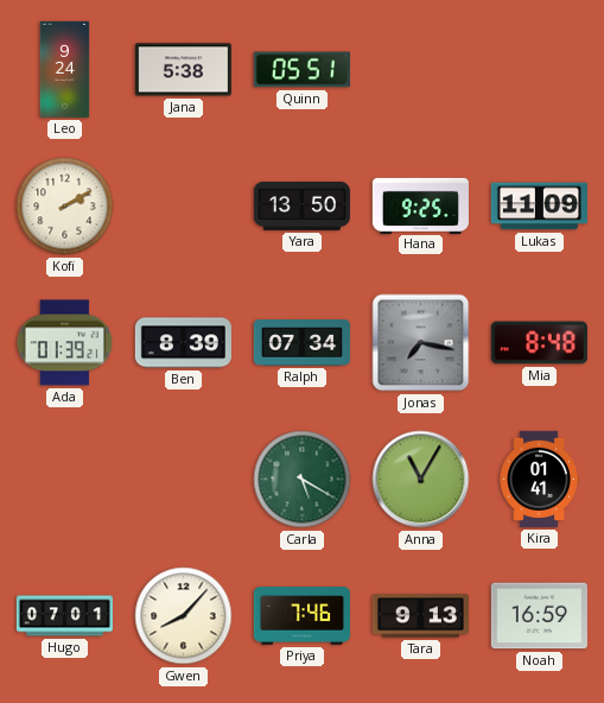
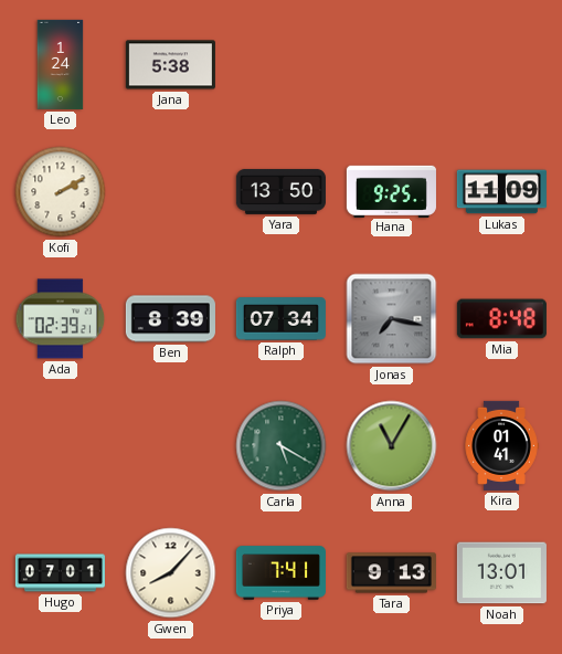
Leo: 9:24 -> 1:24 (61, 64)
Quinn: 05:51 -> none (301, 70)
Ada: 01:39 -> 02:39 (61, 319)
Priya: 7:46 -> 7:41 (280, 573)
Noah: 16:59 -> 13:01 (501, 573)
